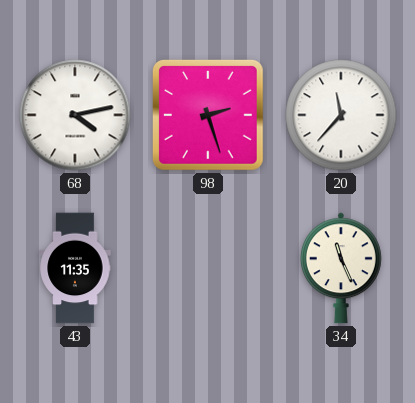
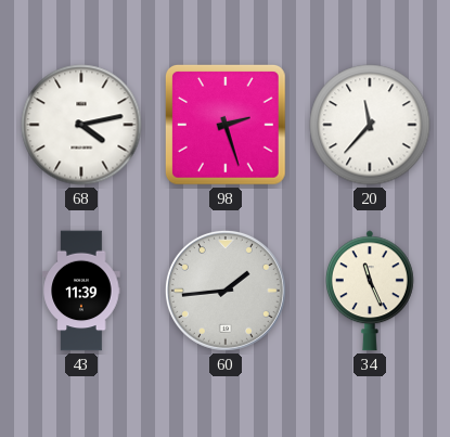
43: 11:35 -> 11:39 (81, 291)
60: none -> 1:44 (226, 291)
